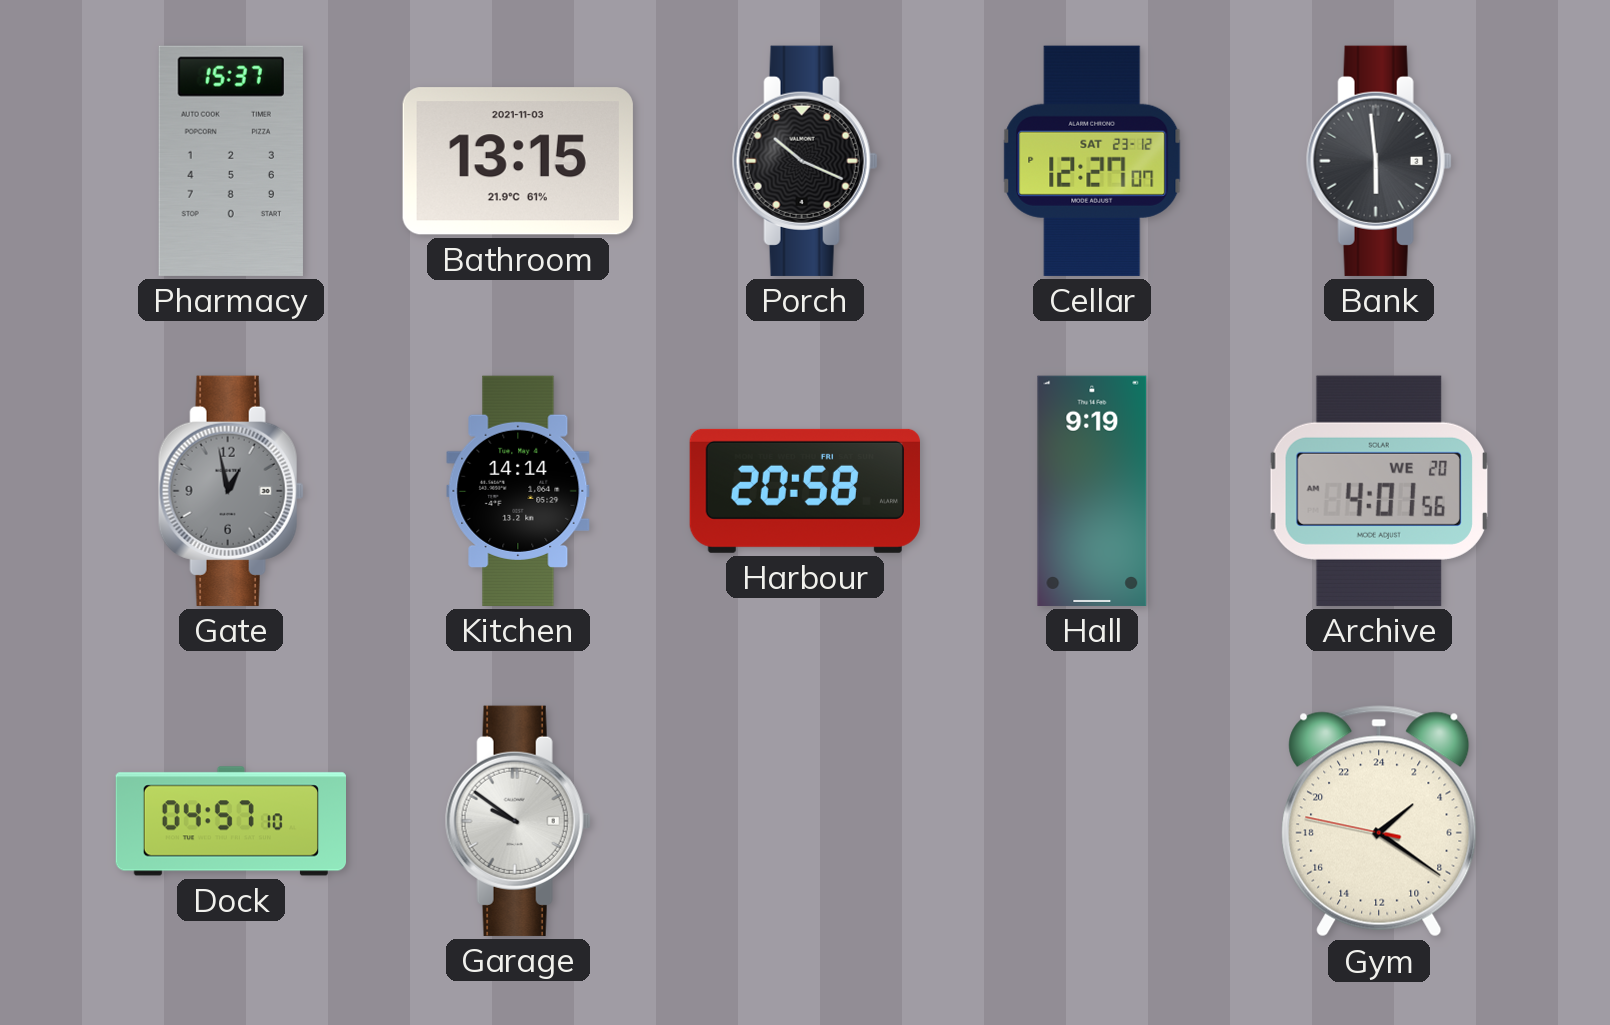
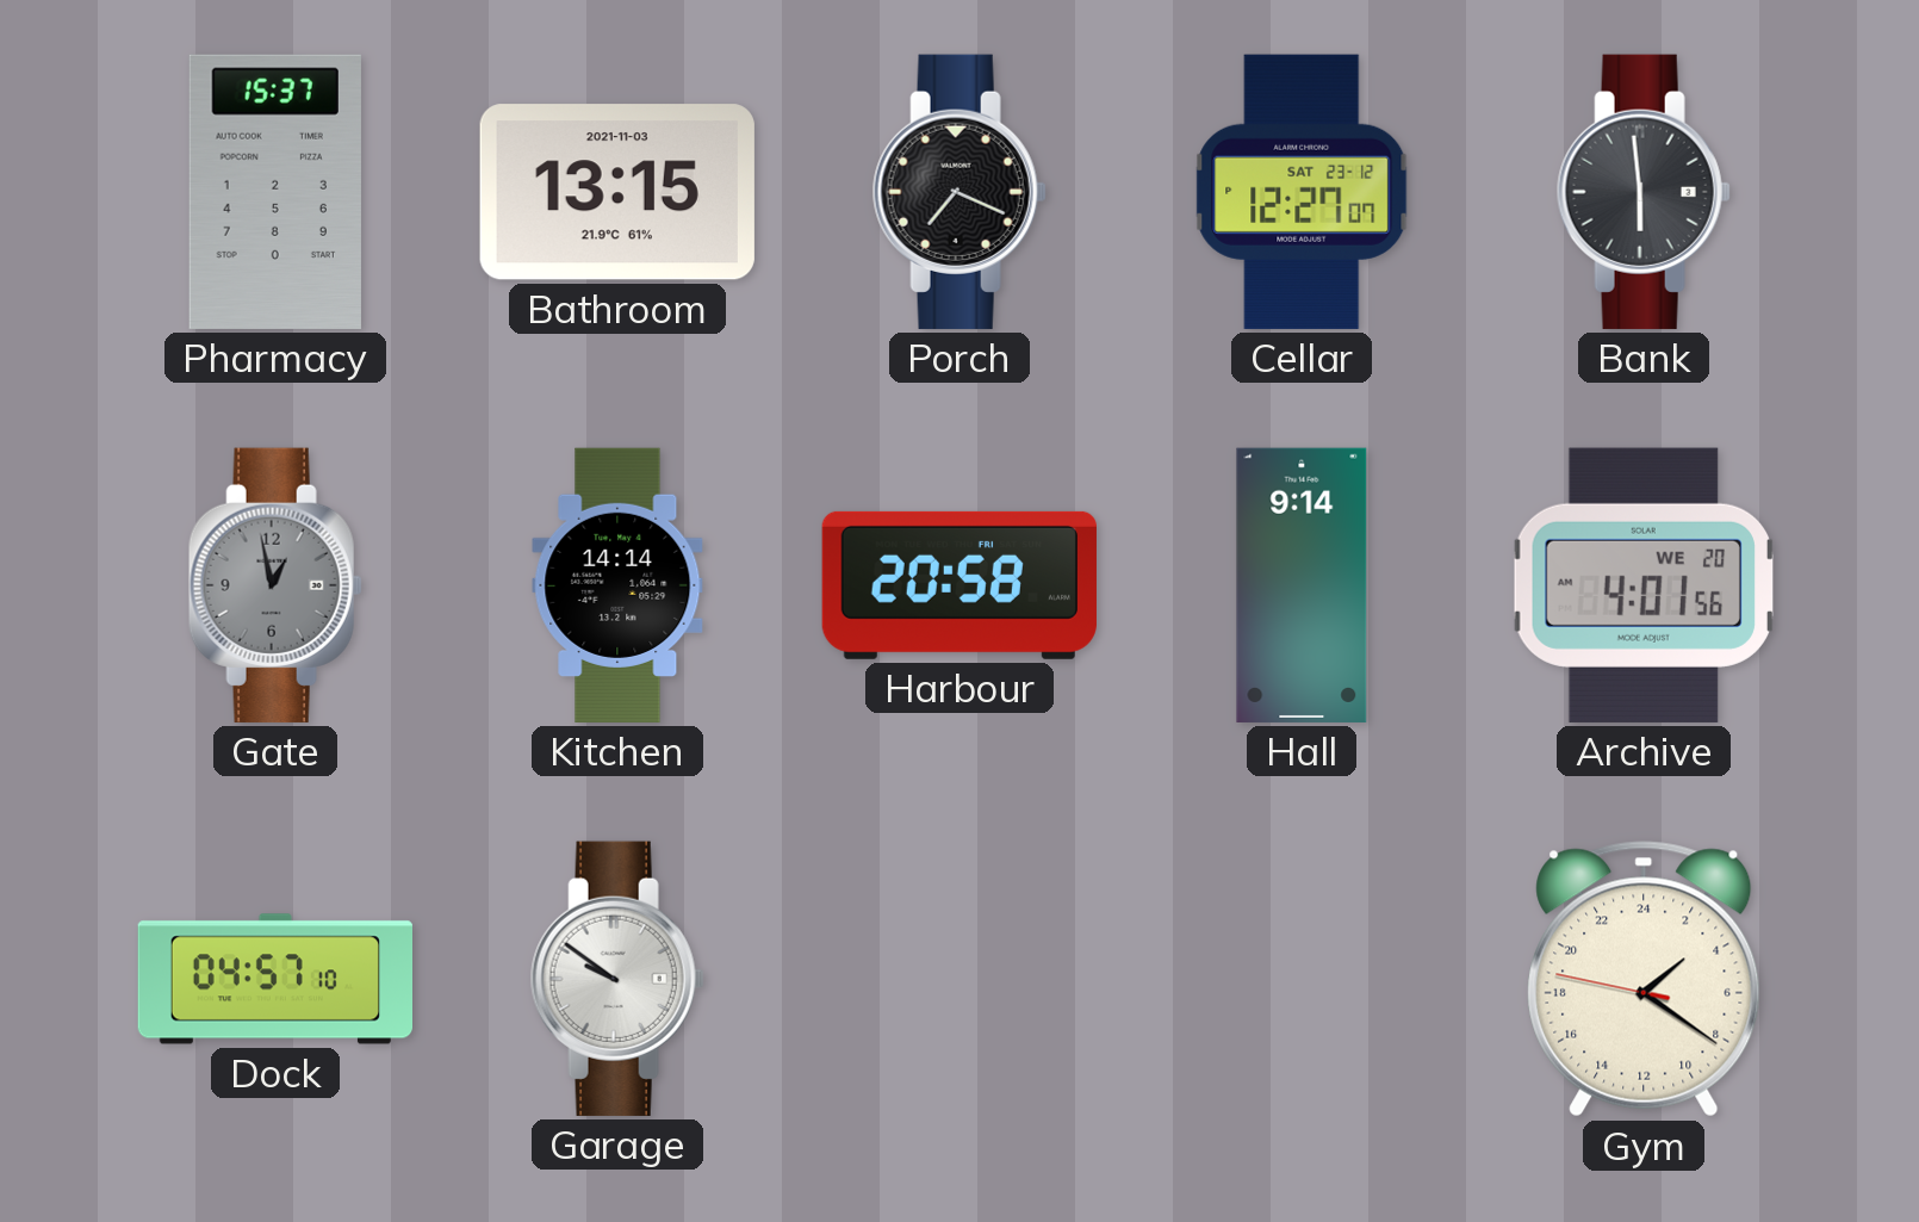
Porch: 10:19 -> 7:19 (959, 192)
Hall: 9:19 -> 9:14 (1302, 585)
